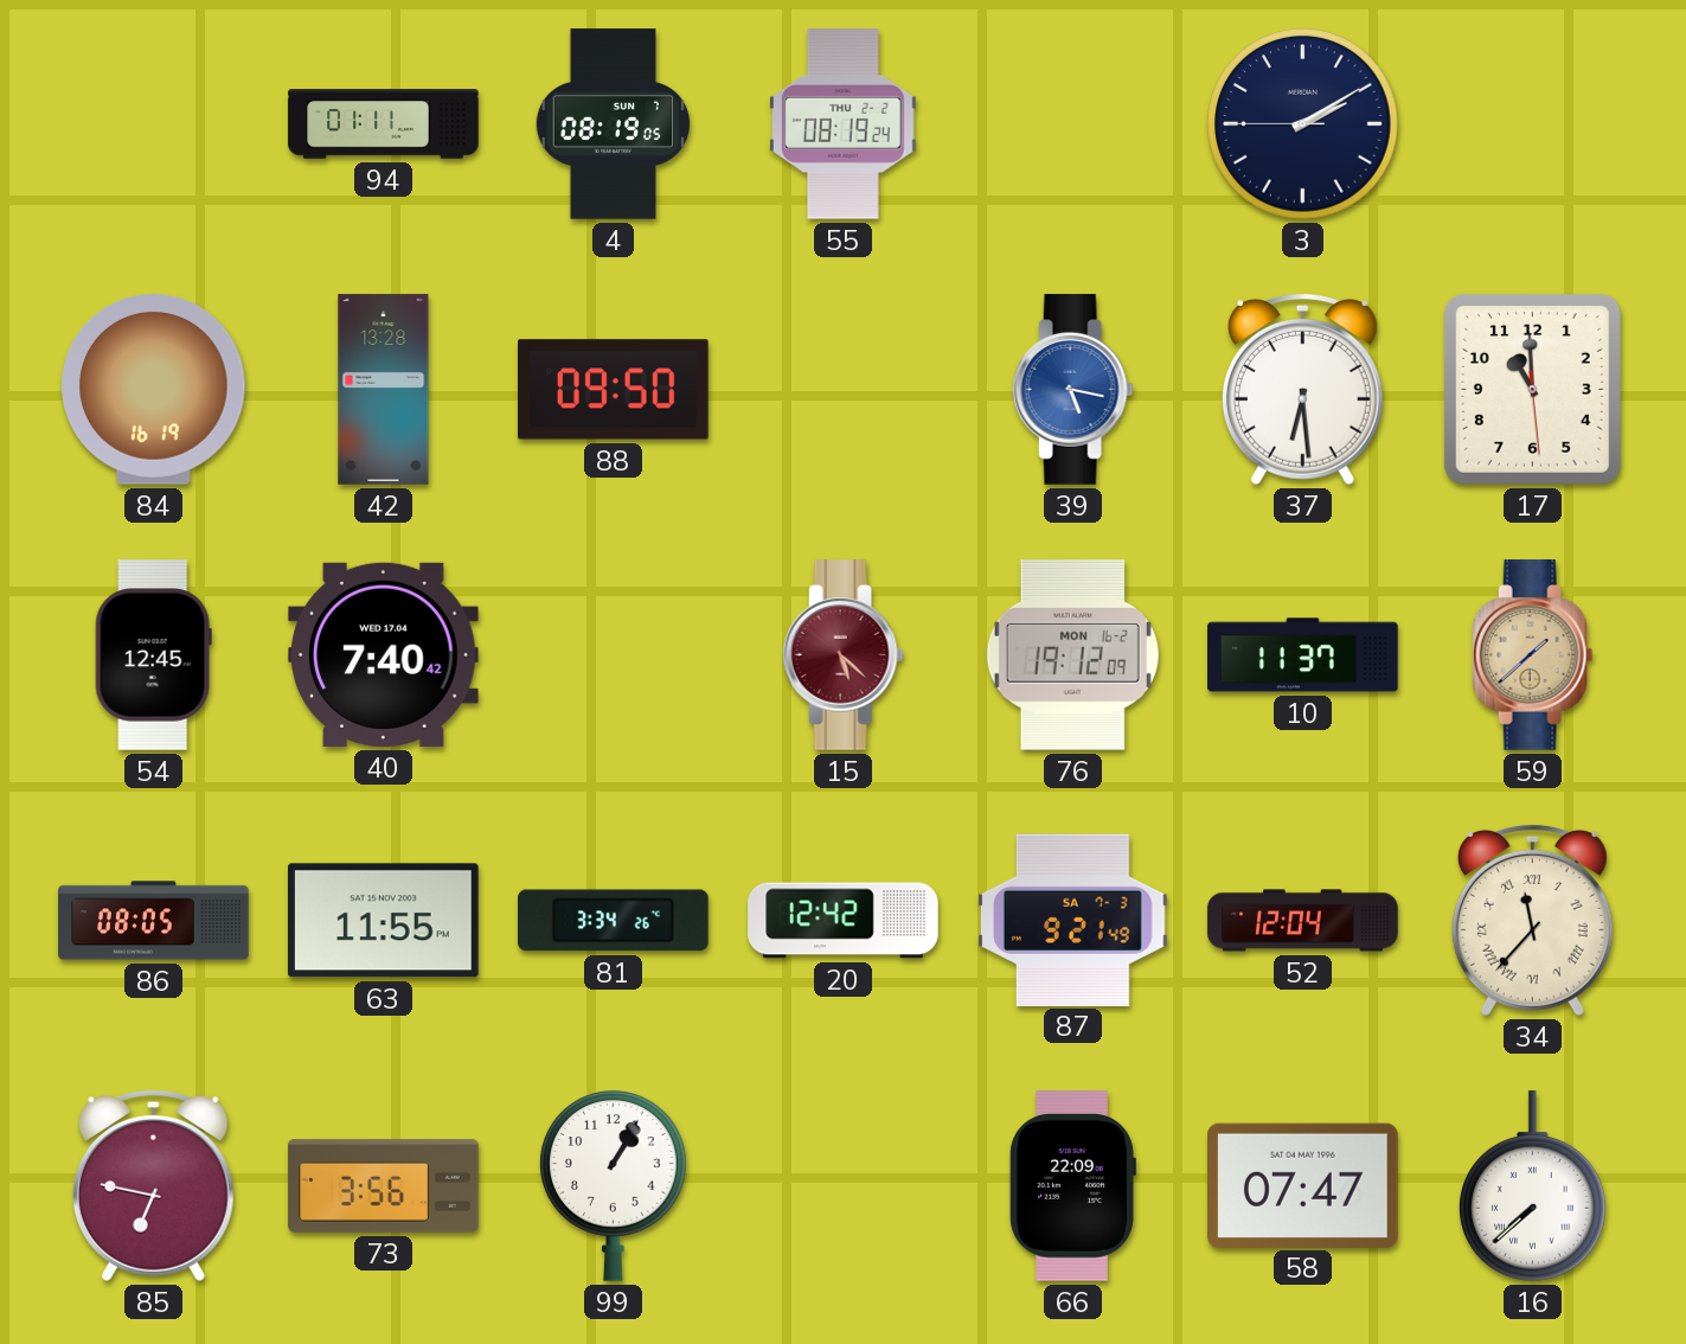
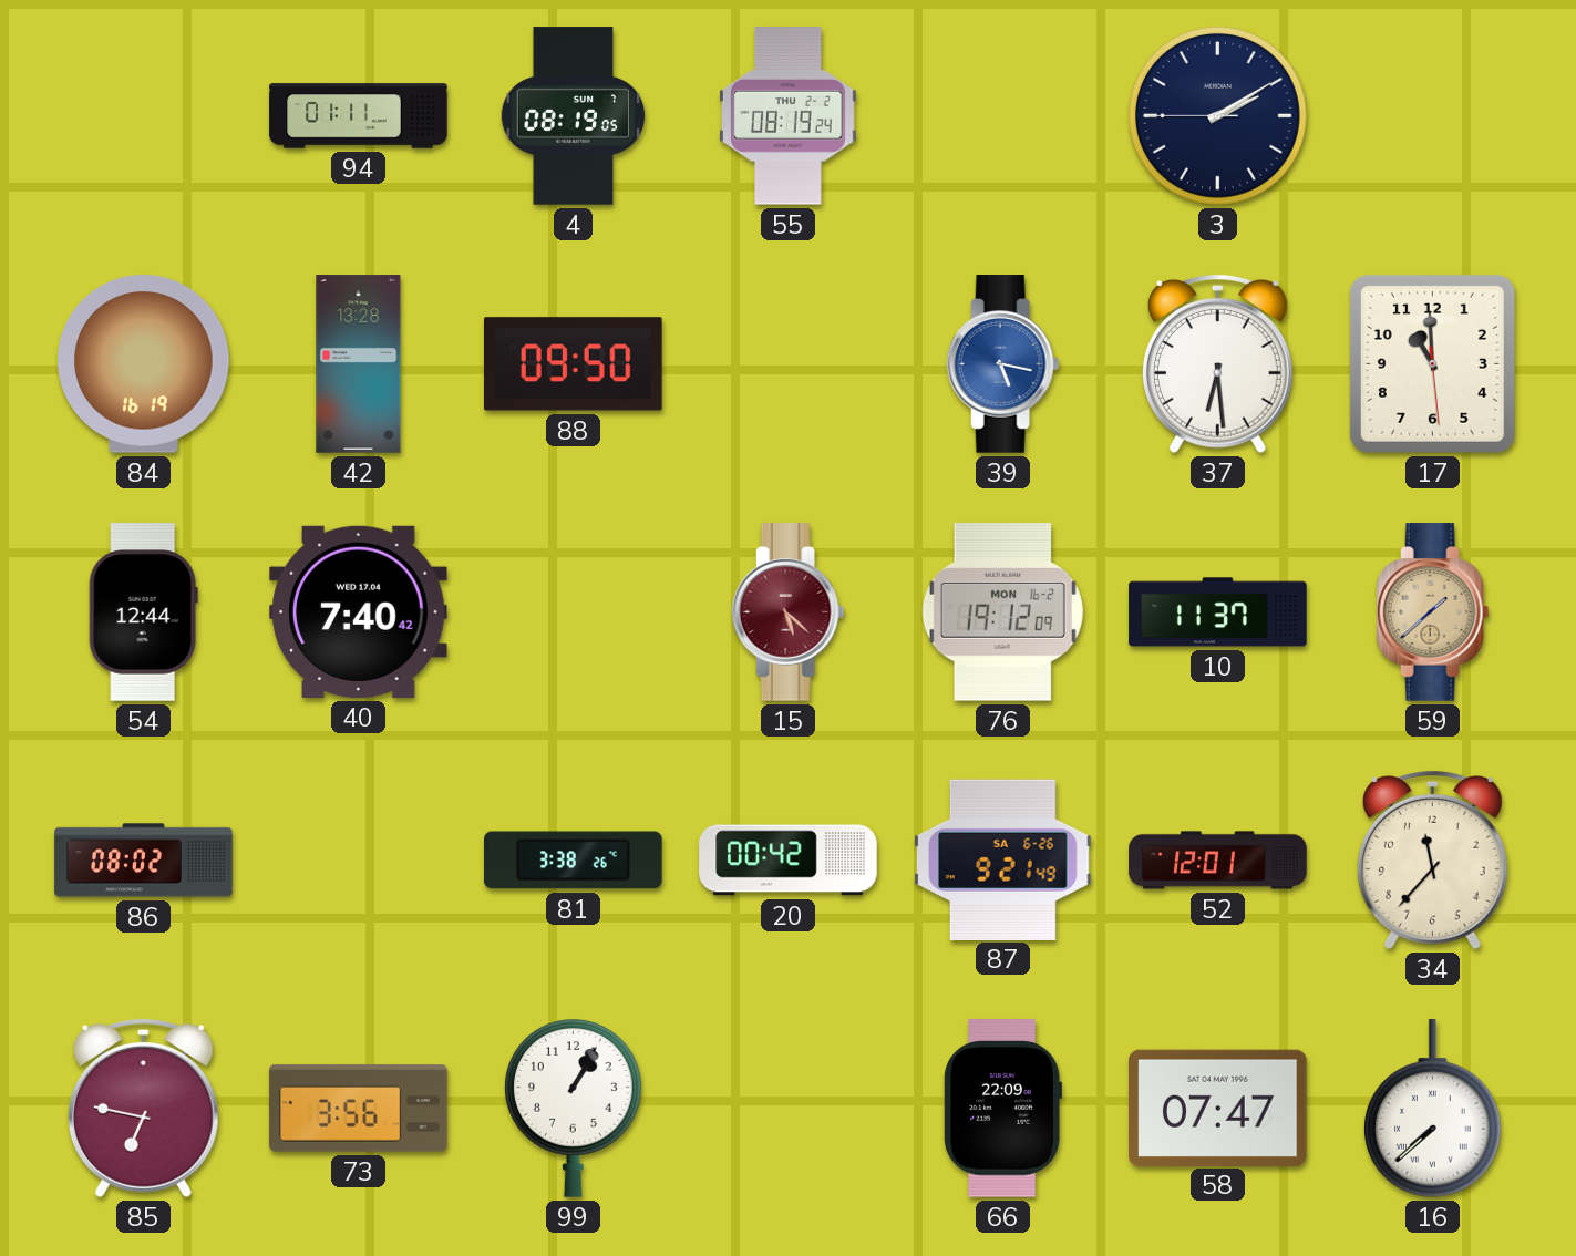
54: 12:45 -> 12:44 (143, 612)
86: 08:05 -> 08:02 (144, 861)
63: 11:55 -> none (384, 921)
81: 3:34 -> 3:38 (574, 861)
20: 12:42 -> 00:42 (789, 861)
87 date: SA 7-3 -> SA 6-26 (1003, 859)
52: 12:04 -> 12:01 (1218, 861)
34 numerals: Roman -> Arabic (1432, 859)
